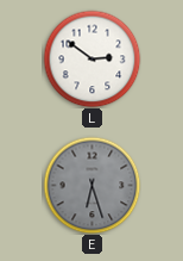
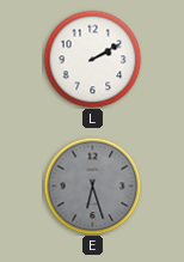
L: 2:51 -> 2:10 (92, 59)
